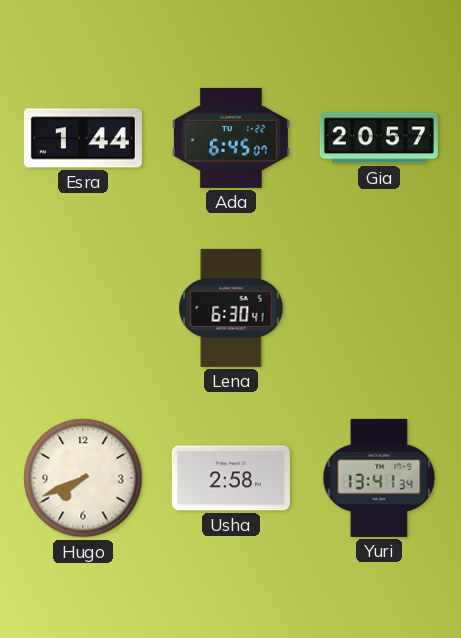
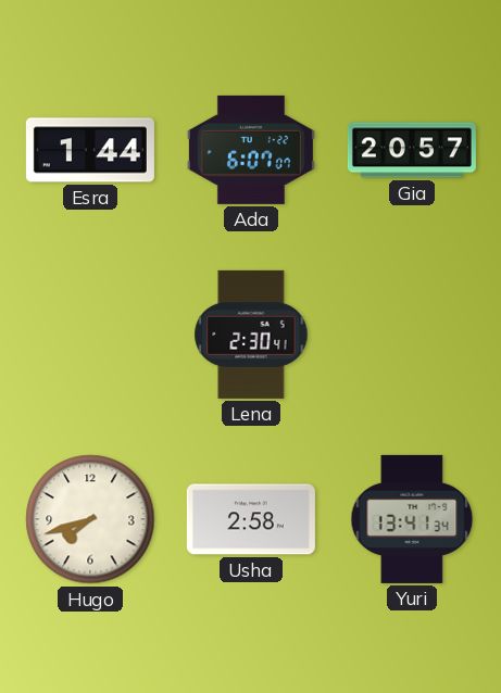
Ada: 6:45 -> 6:07 (251, 150)
Lena: 6:30 -> 2:30 (251, 335)
Hugo: 7:41 -> 7:42 (90, 519)
